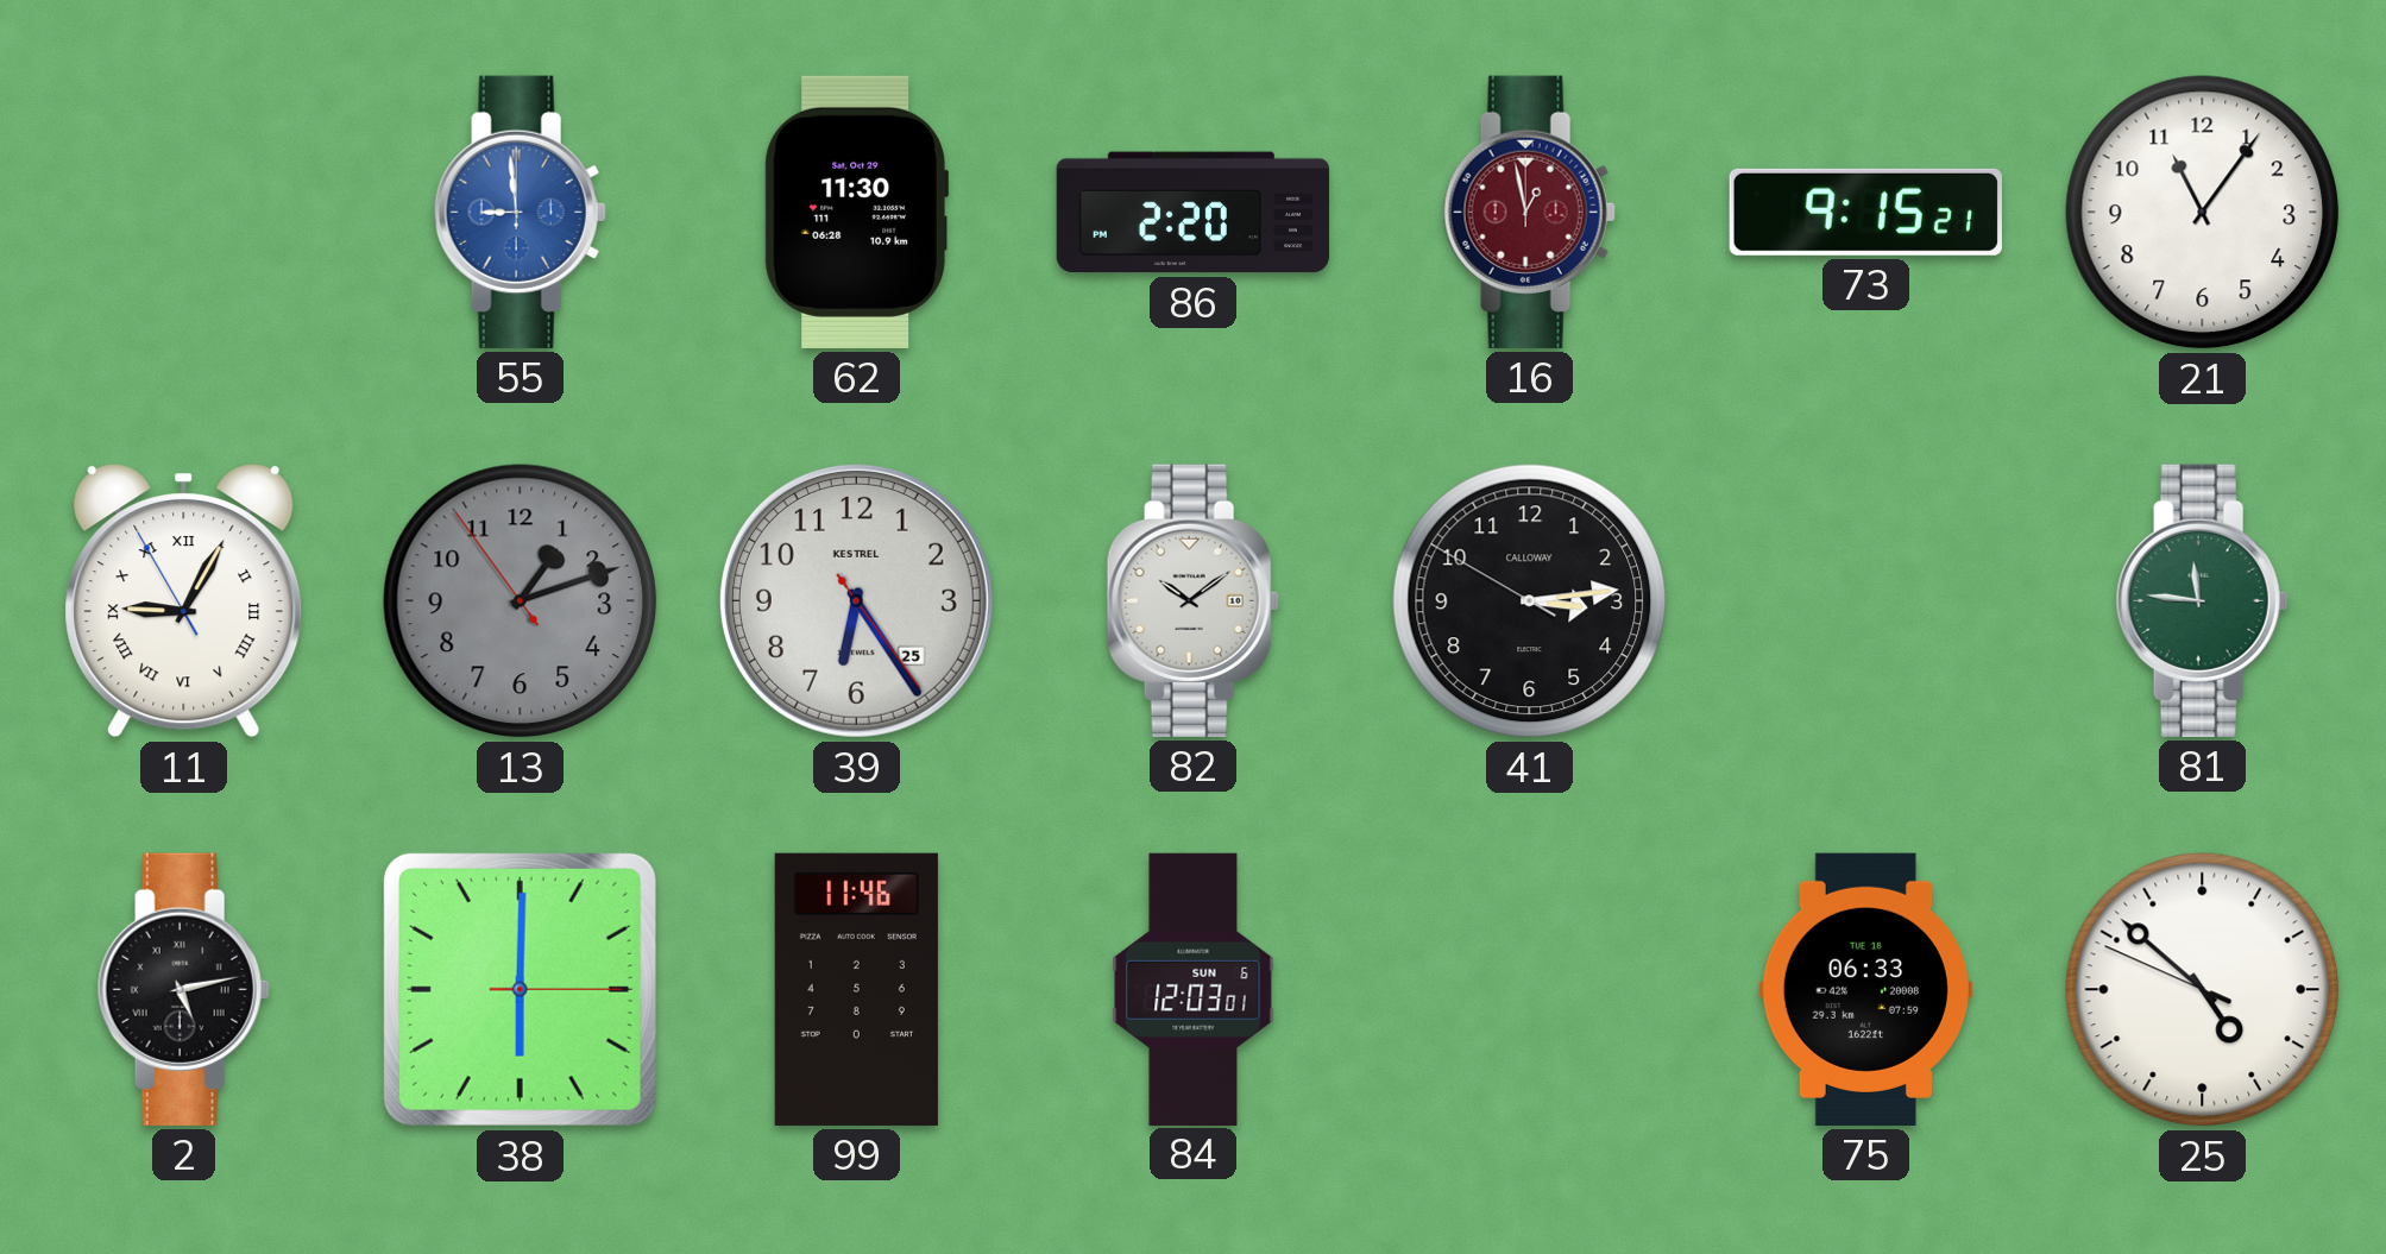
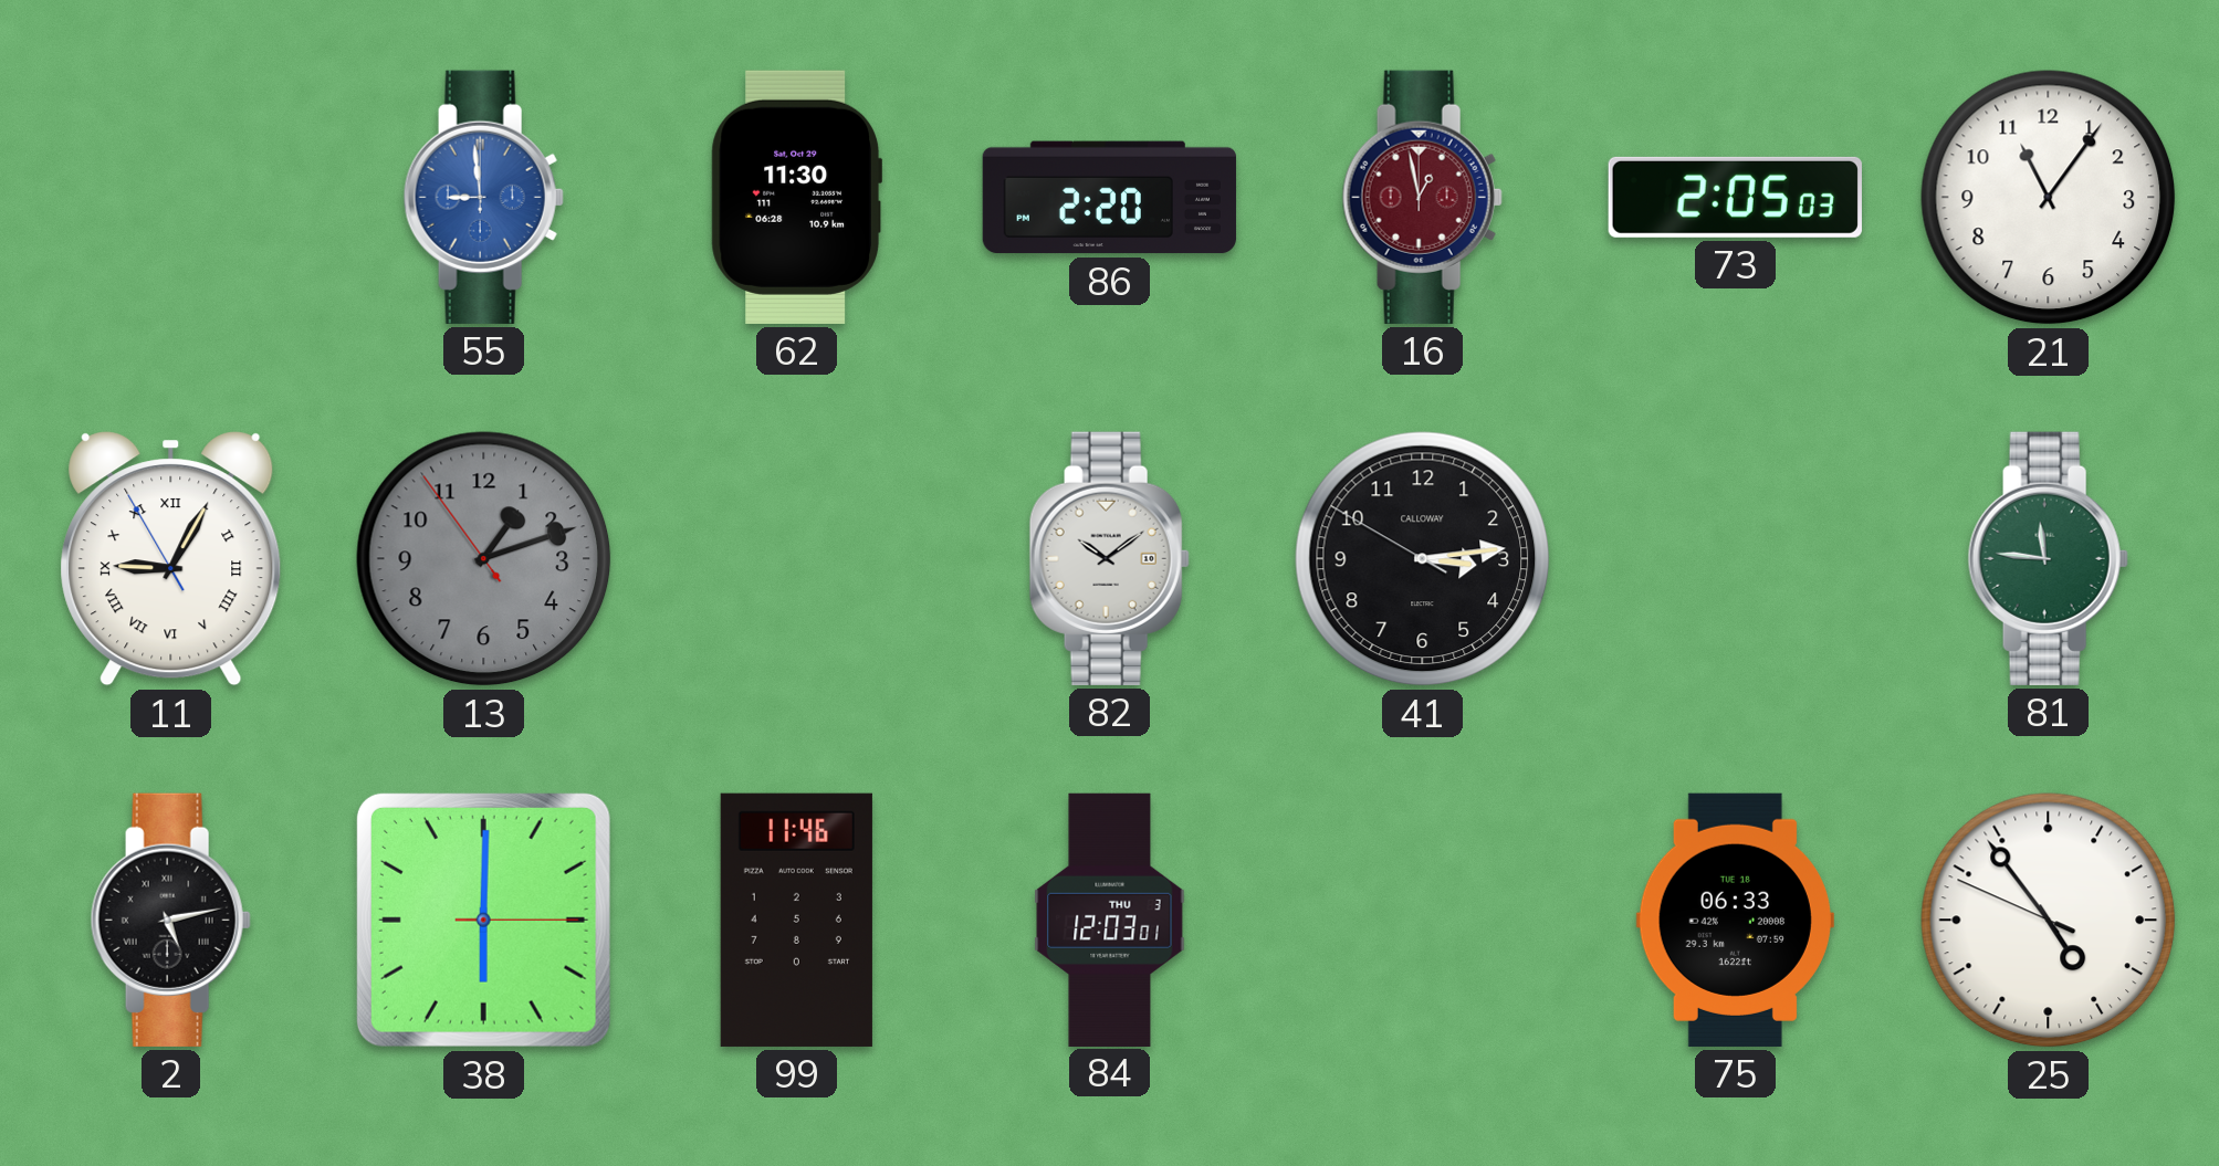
73: 9:15 -> 2:05 (1735, 197)
39: 6:24 -> none (856, 600)
84 date: SUN 6 -> THU 3 (1110, 920)
25: 4:51 -> 4:53 (2049, 921)
